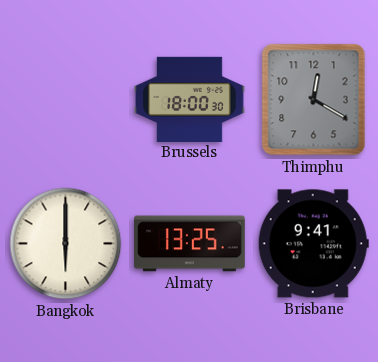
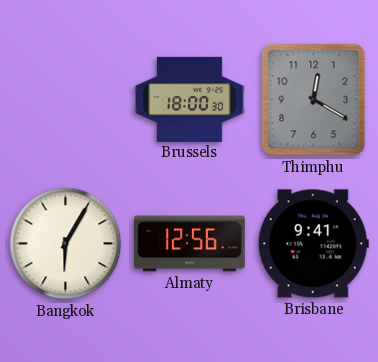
Bangkok: 6:00 -> 6:05 (66, 244)
Almaty: 13:25 -> 12:56 (190, 244)
